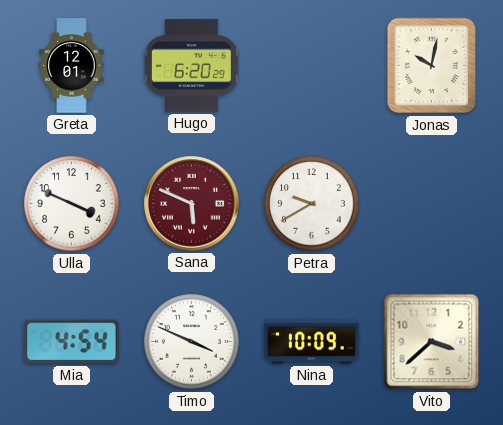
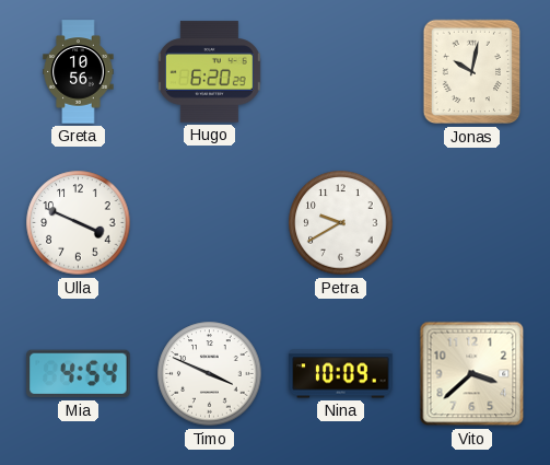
Greta: 12:01 -> 10:56 (79, 72)
Sana: 5:49 -> none (192, 204)
